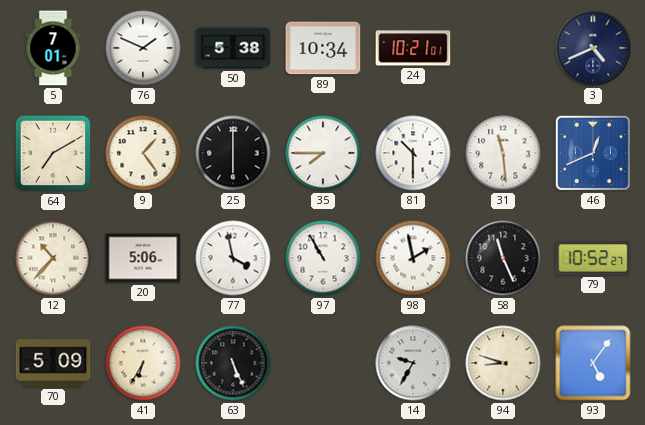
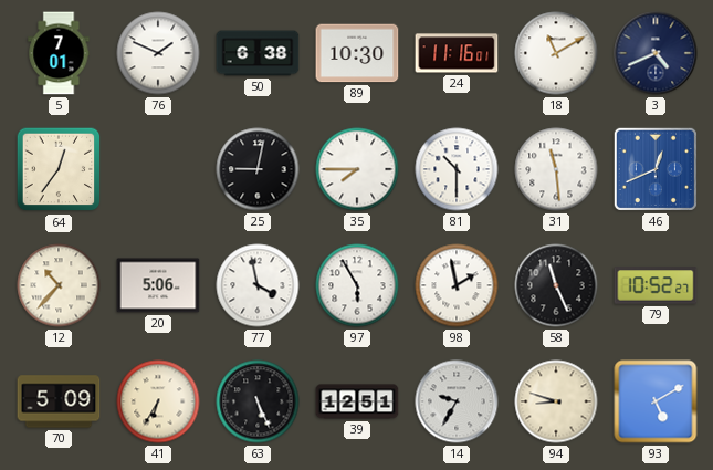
50: 5:38 -> 6:38 (258, 53)
89: 10:34 -> 10:30 (357, 53)
24: 10:21 -> 11:16 (457, 53)
18: none -> 11:10 (556, 53)
64: 7:10 -> 12:36 (59, 169)
9: 1:24 -> none (143, 153)
25: 6:00 -> 9:02 (258, 169)
97: 10:55 -> 5:55 (357, 285)
39: none -> 12:51 (357, 401)
93: 5:06 -> 5:10 (656, 401)
